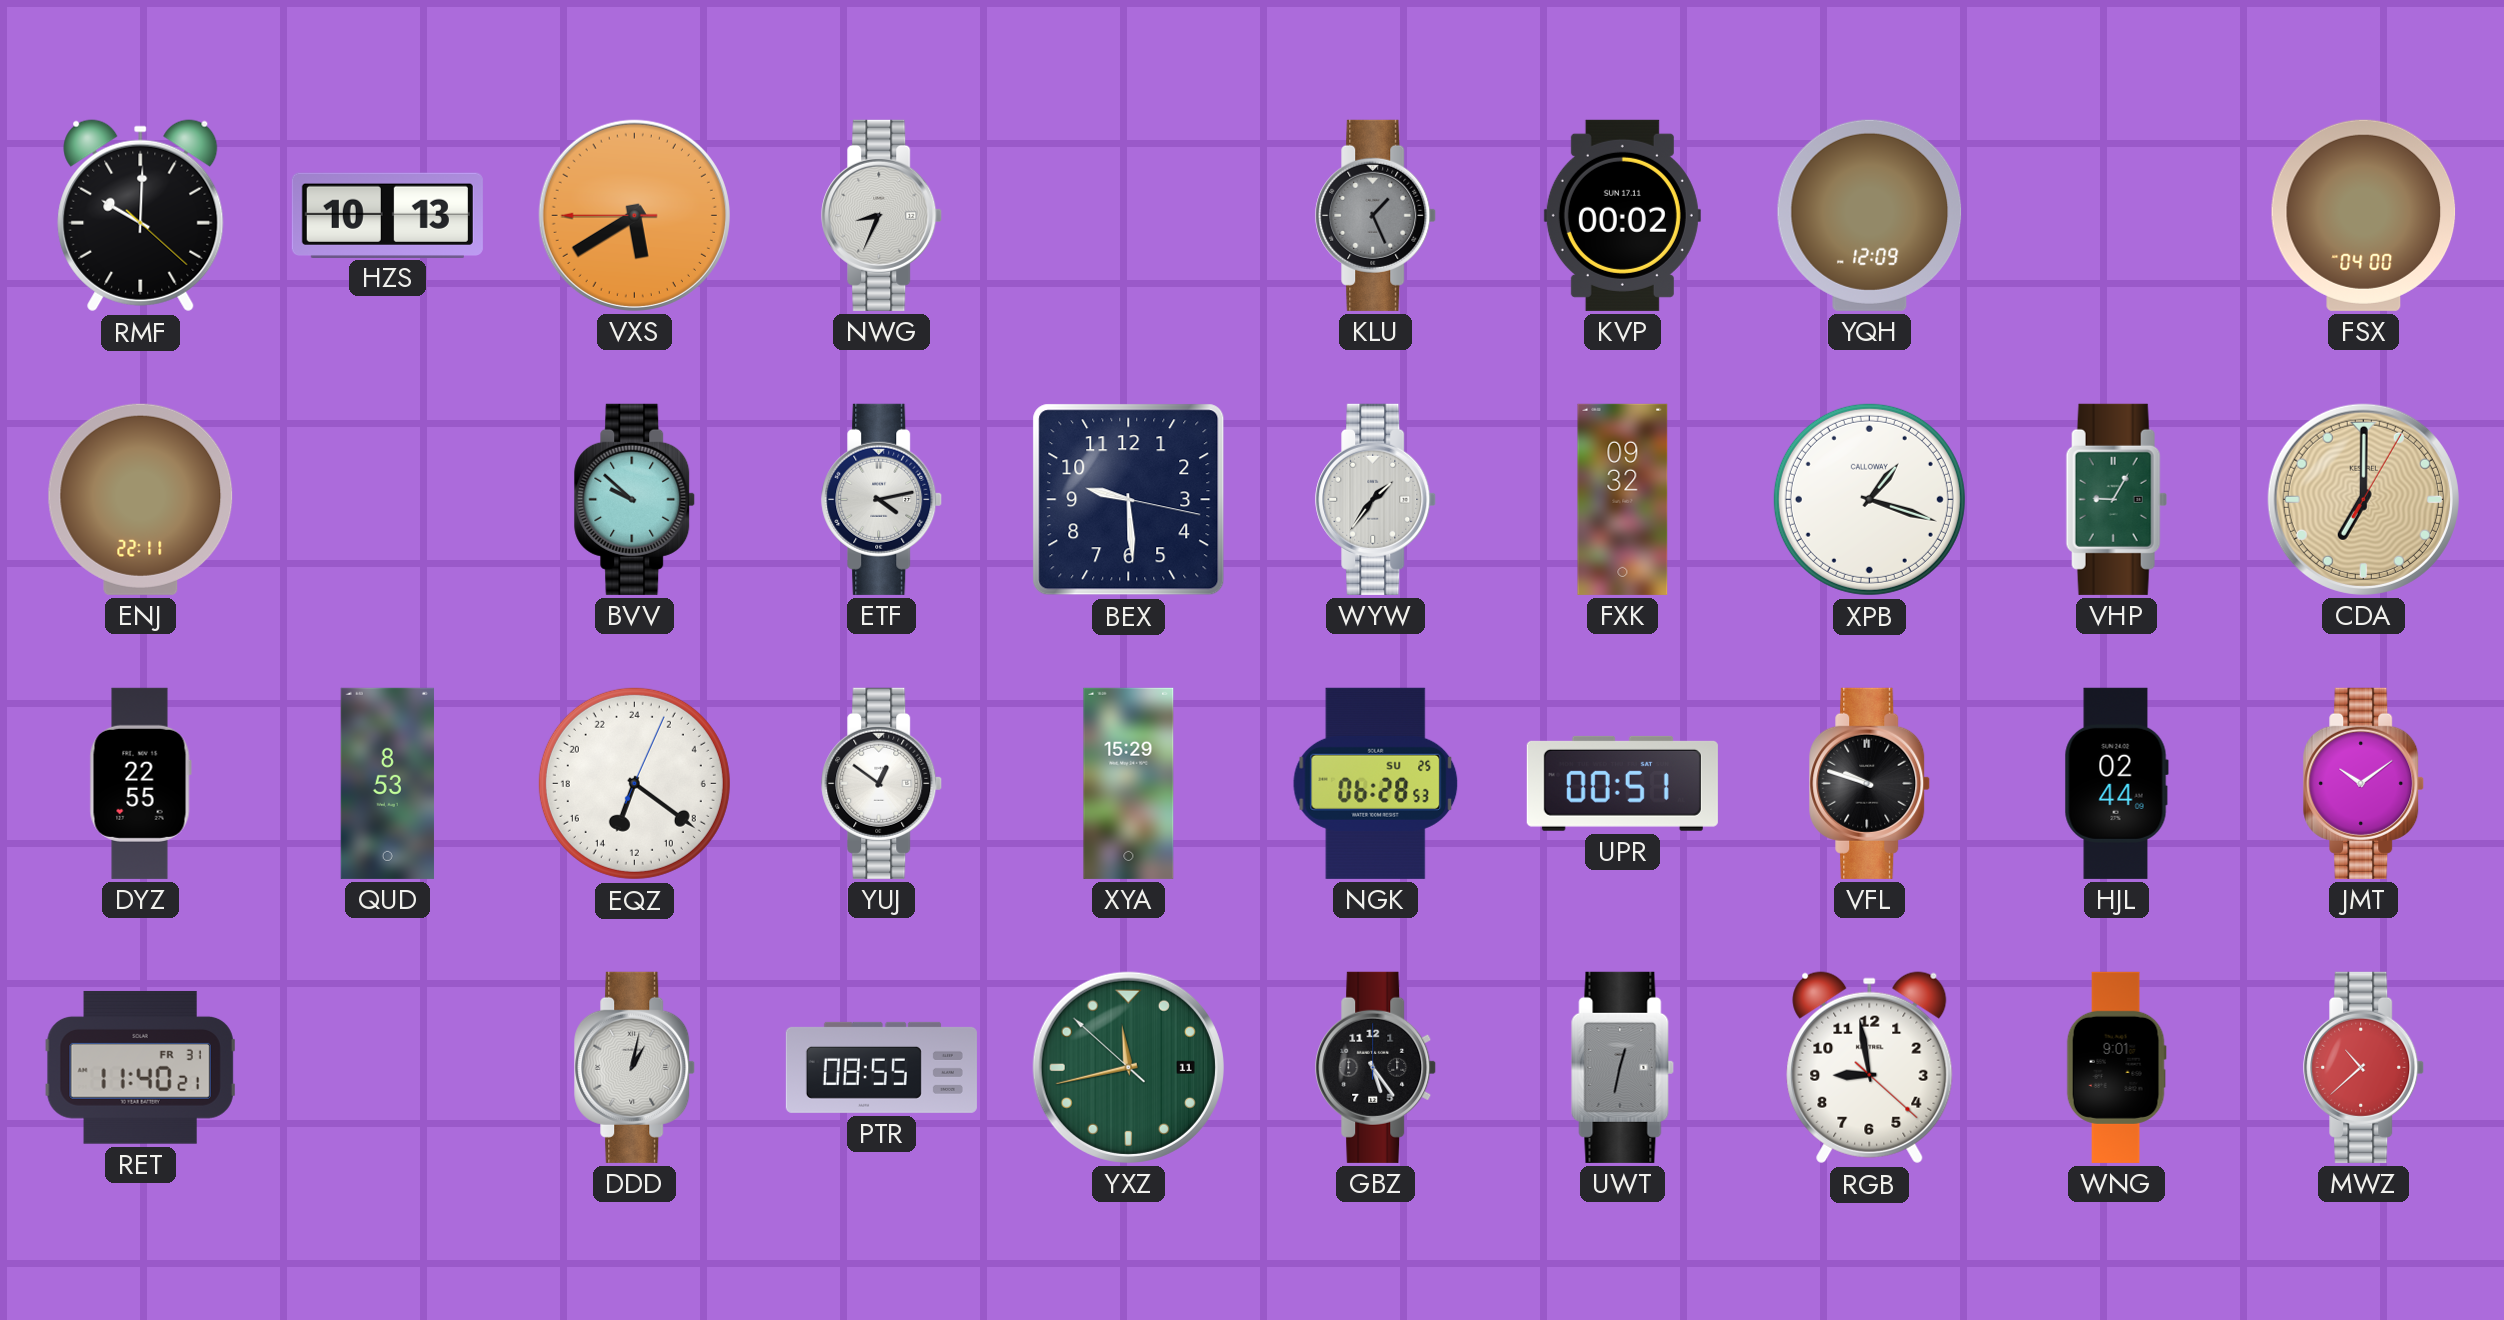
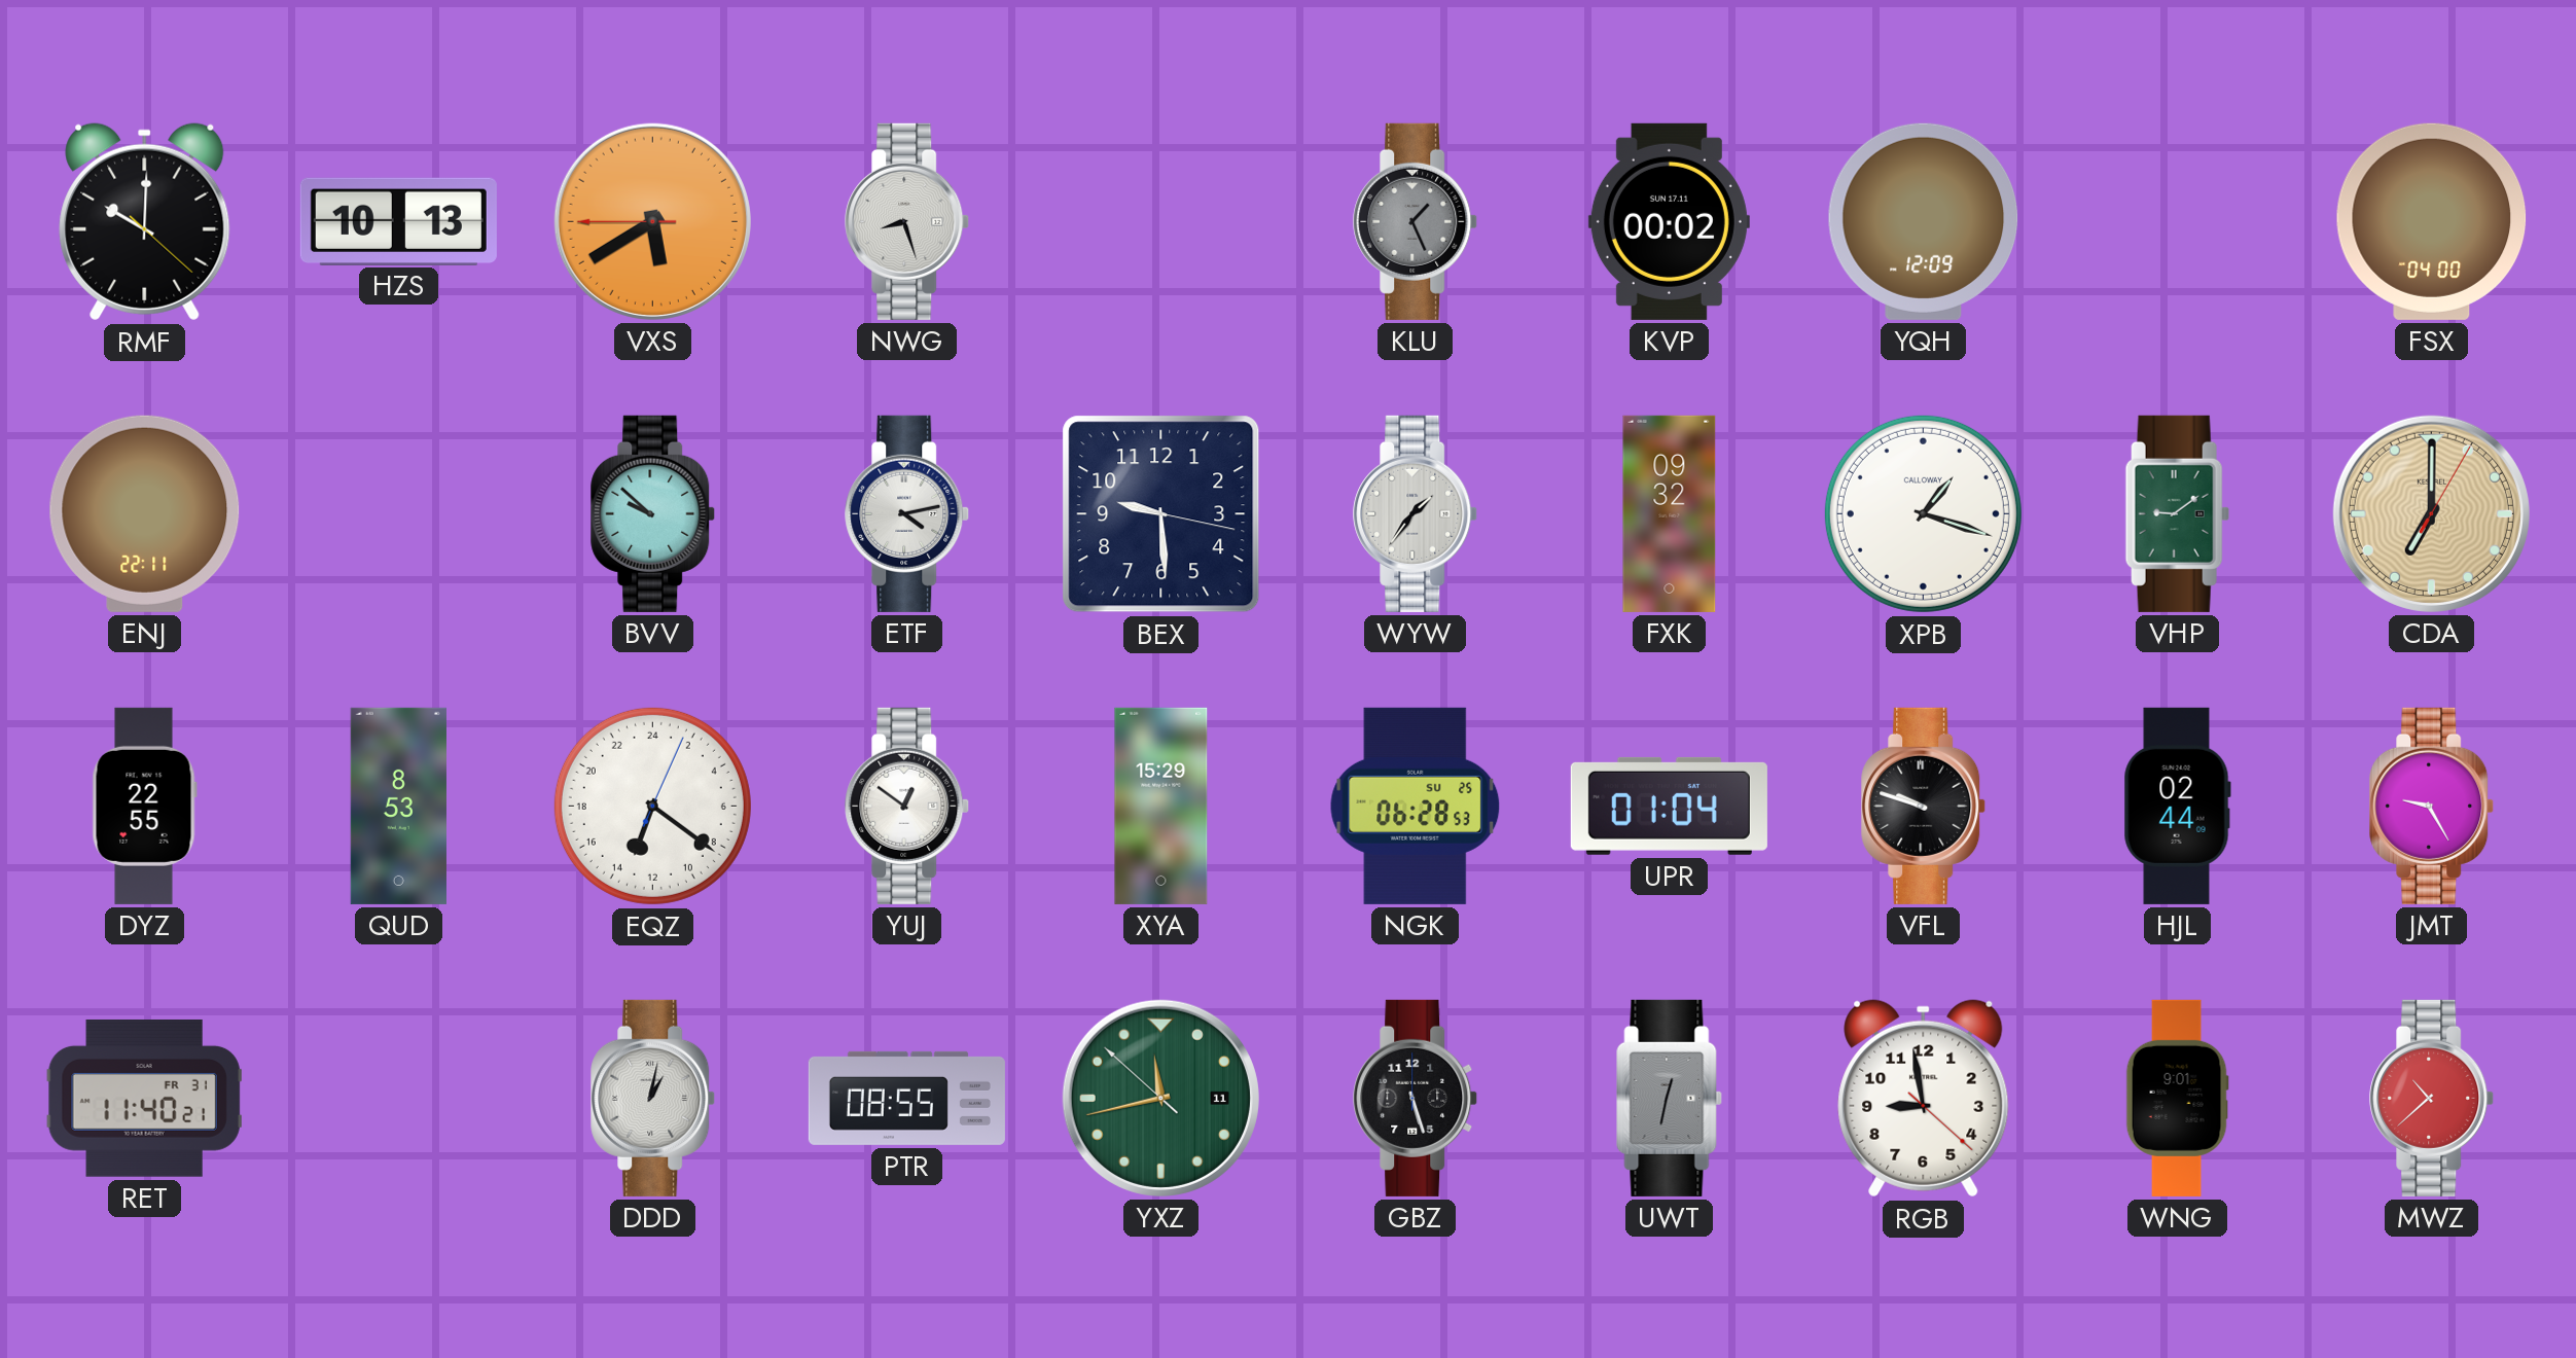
NWG: 8:34 -> 8:27 (907, 221)
VHP: 9:05 -> 9:09 (2177, 513)
UPR: 00:51 -> 01:04 (1669, 806)
JMT: 10:09 -> 9:25 (2432, 806)
GBZ: 5:24 -> 5:27 (1416, 1098)
